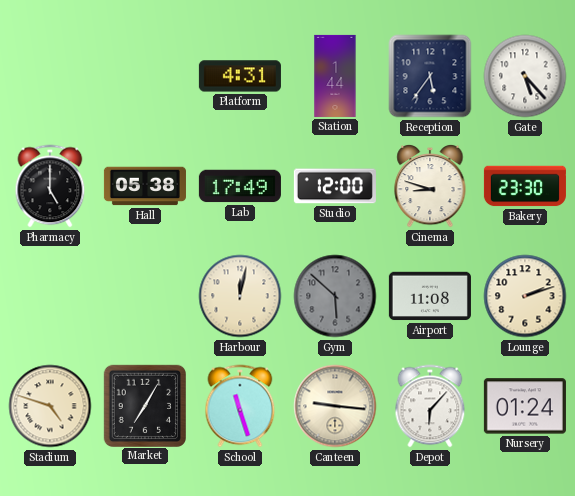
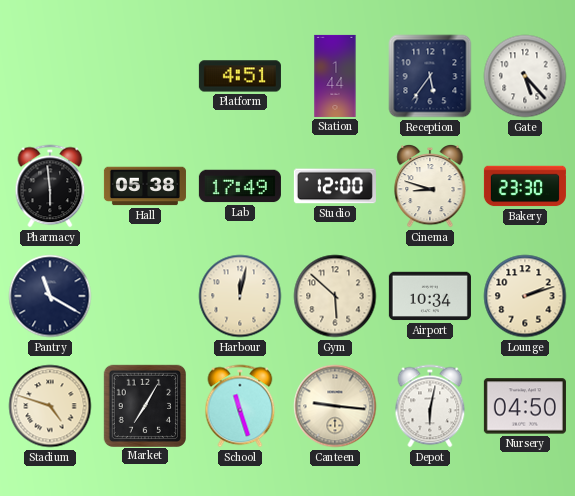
Platform: 4:31 -> 4:51 (240, 76)
Pharmacy: 5:00 -> 5:59 (50, 186)
Pantry: none -> 11:20 (50, 296)
Gym dial: grey -> cream (335, 296)
Airport: 11:08 -> 10:34 (430, 296)
Depot: 6:07 -> 6:02 (430, 406)
Nursery: 01:24 -> 04:50 (525, 406)
